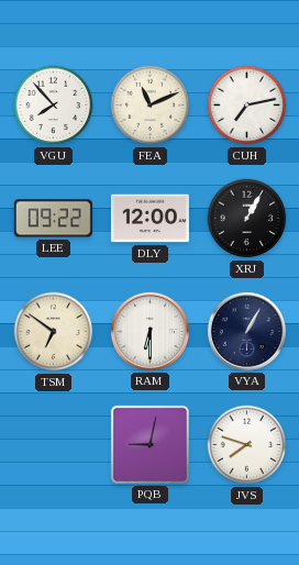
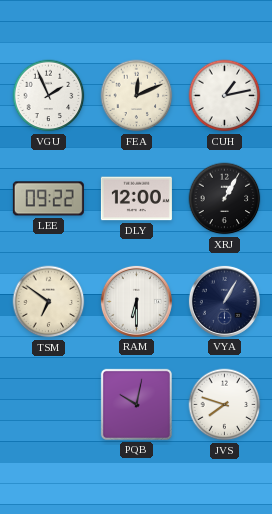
VGU: 7:53 -> 1:56 (49, 96)
FEA: 11:11 -> 12:11 (137, 96)
CUH: 7:13 -> 1:13 (225, 96)
PQB: 9:02 -> 10:02 (136, 404)
